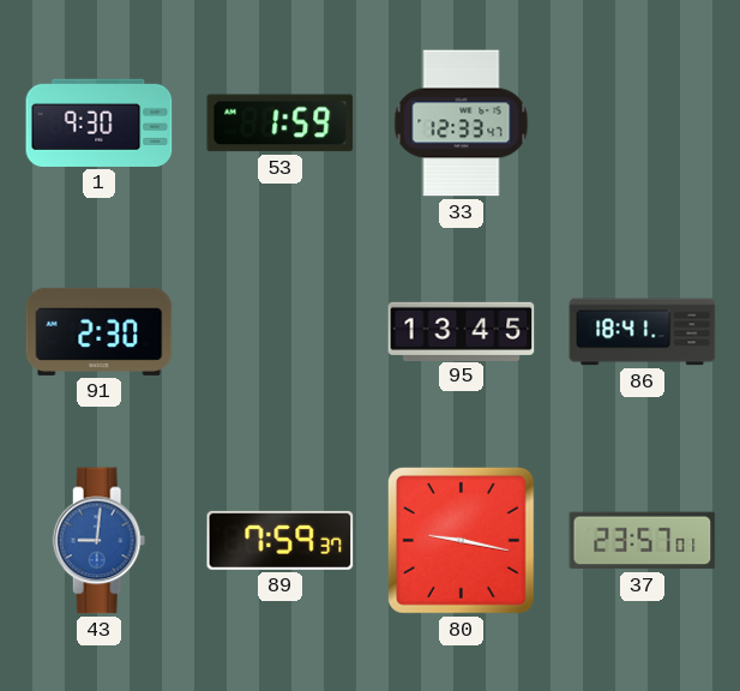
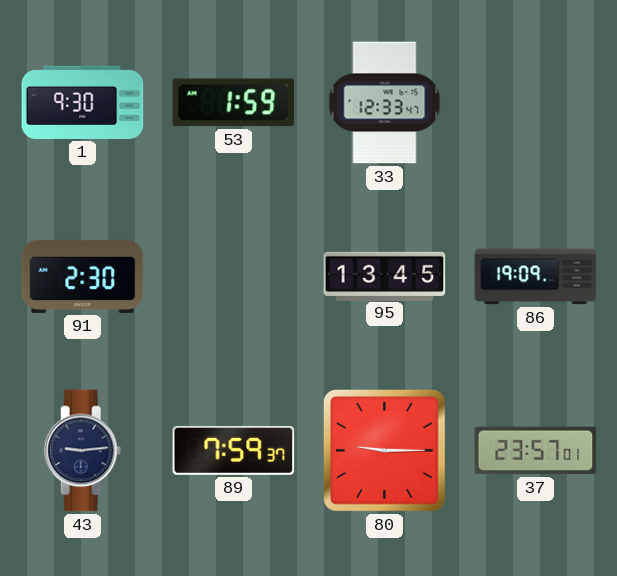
86: 18:41 -> 19:09 (536, 277)
43: 9:01 -> 9:14 (83, 451)
43 dial: blue -> navy (83, 451)
80: 9:17 -> 9:15 (384, 450)
